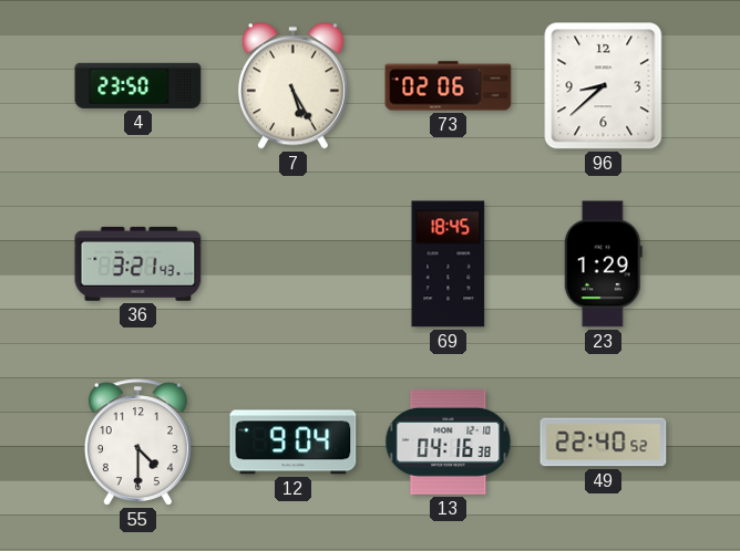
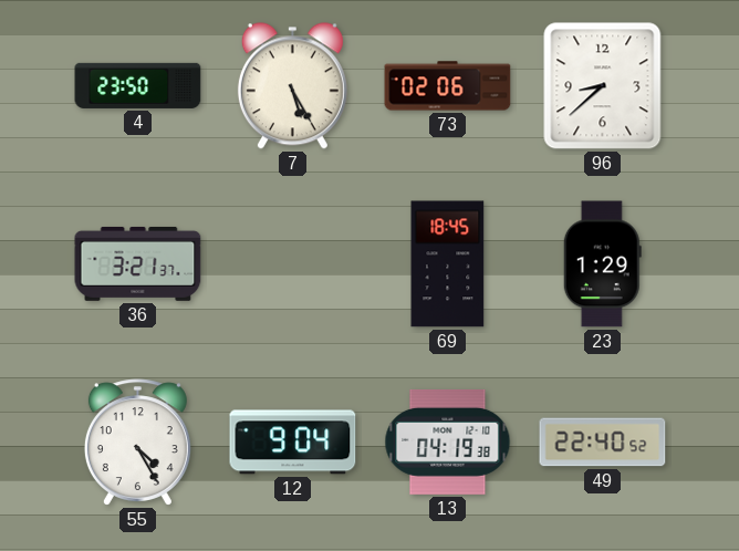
36: 3:21:43 -> 3:21:37 (138, 263)
55: 4:30 -> 4:25 (137, 443)
13: 04:16 -> 04:19 (448, 441)
